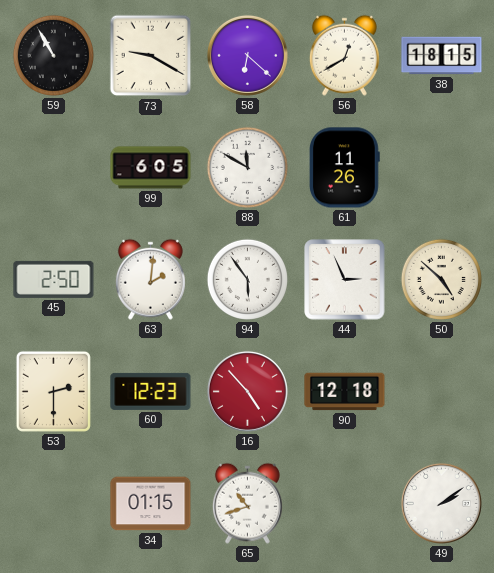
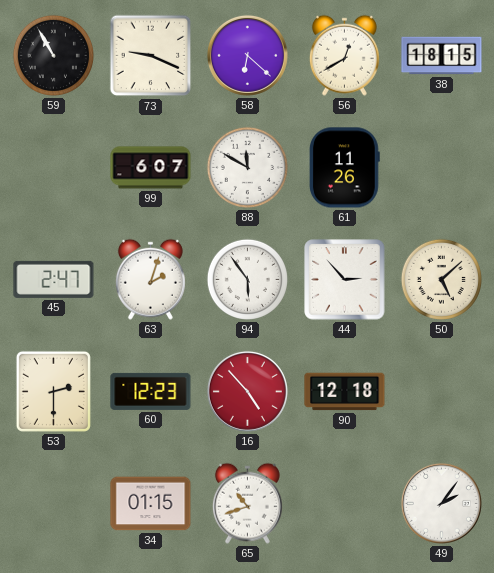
73: 9:20 -> 9:19 (151, 56)
99: 6:05 -> 6:07 (151, 168)
45: 2:50 -> 2:47 (54, 279)
63: 2:01 -> 2:03 (150, 279)
44: 2:56 -> 2:53 (345, 280)
50: 4:52 -> 5:08 (441, 279)
49: 2:09 -> 2:06 (441, 503)
